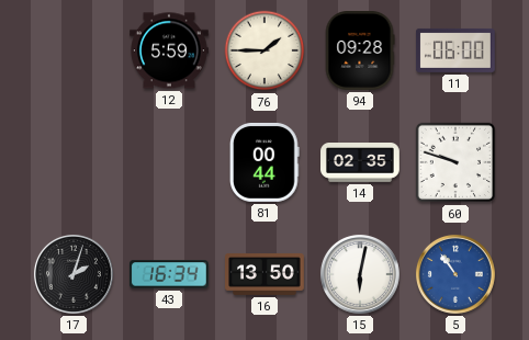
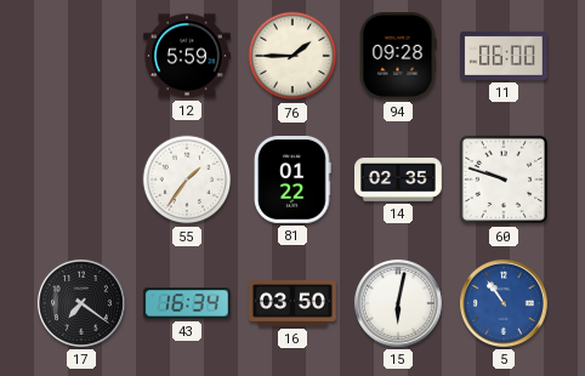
55: none -> 1:36 (187, 180)
81: 00:44 -> 01:22 (292, 180)
17: 2:03 -> 7:21 (81, 303)
16: 13:50 -> 03:50 (294, 304)
